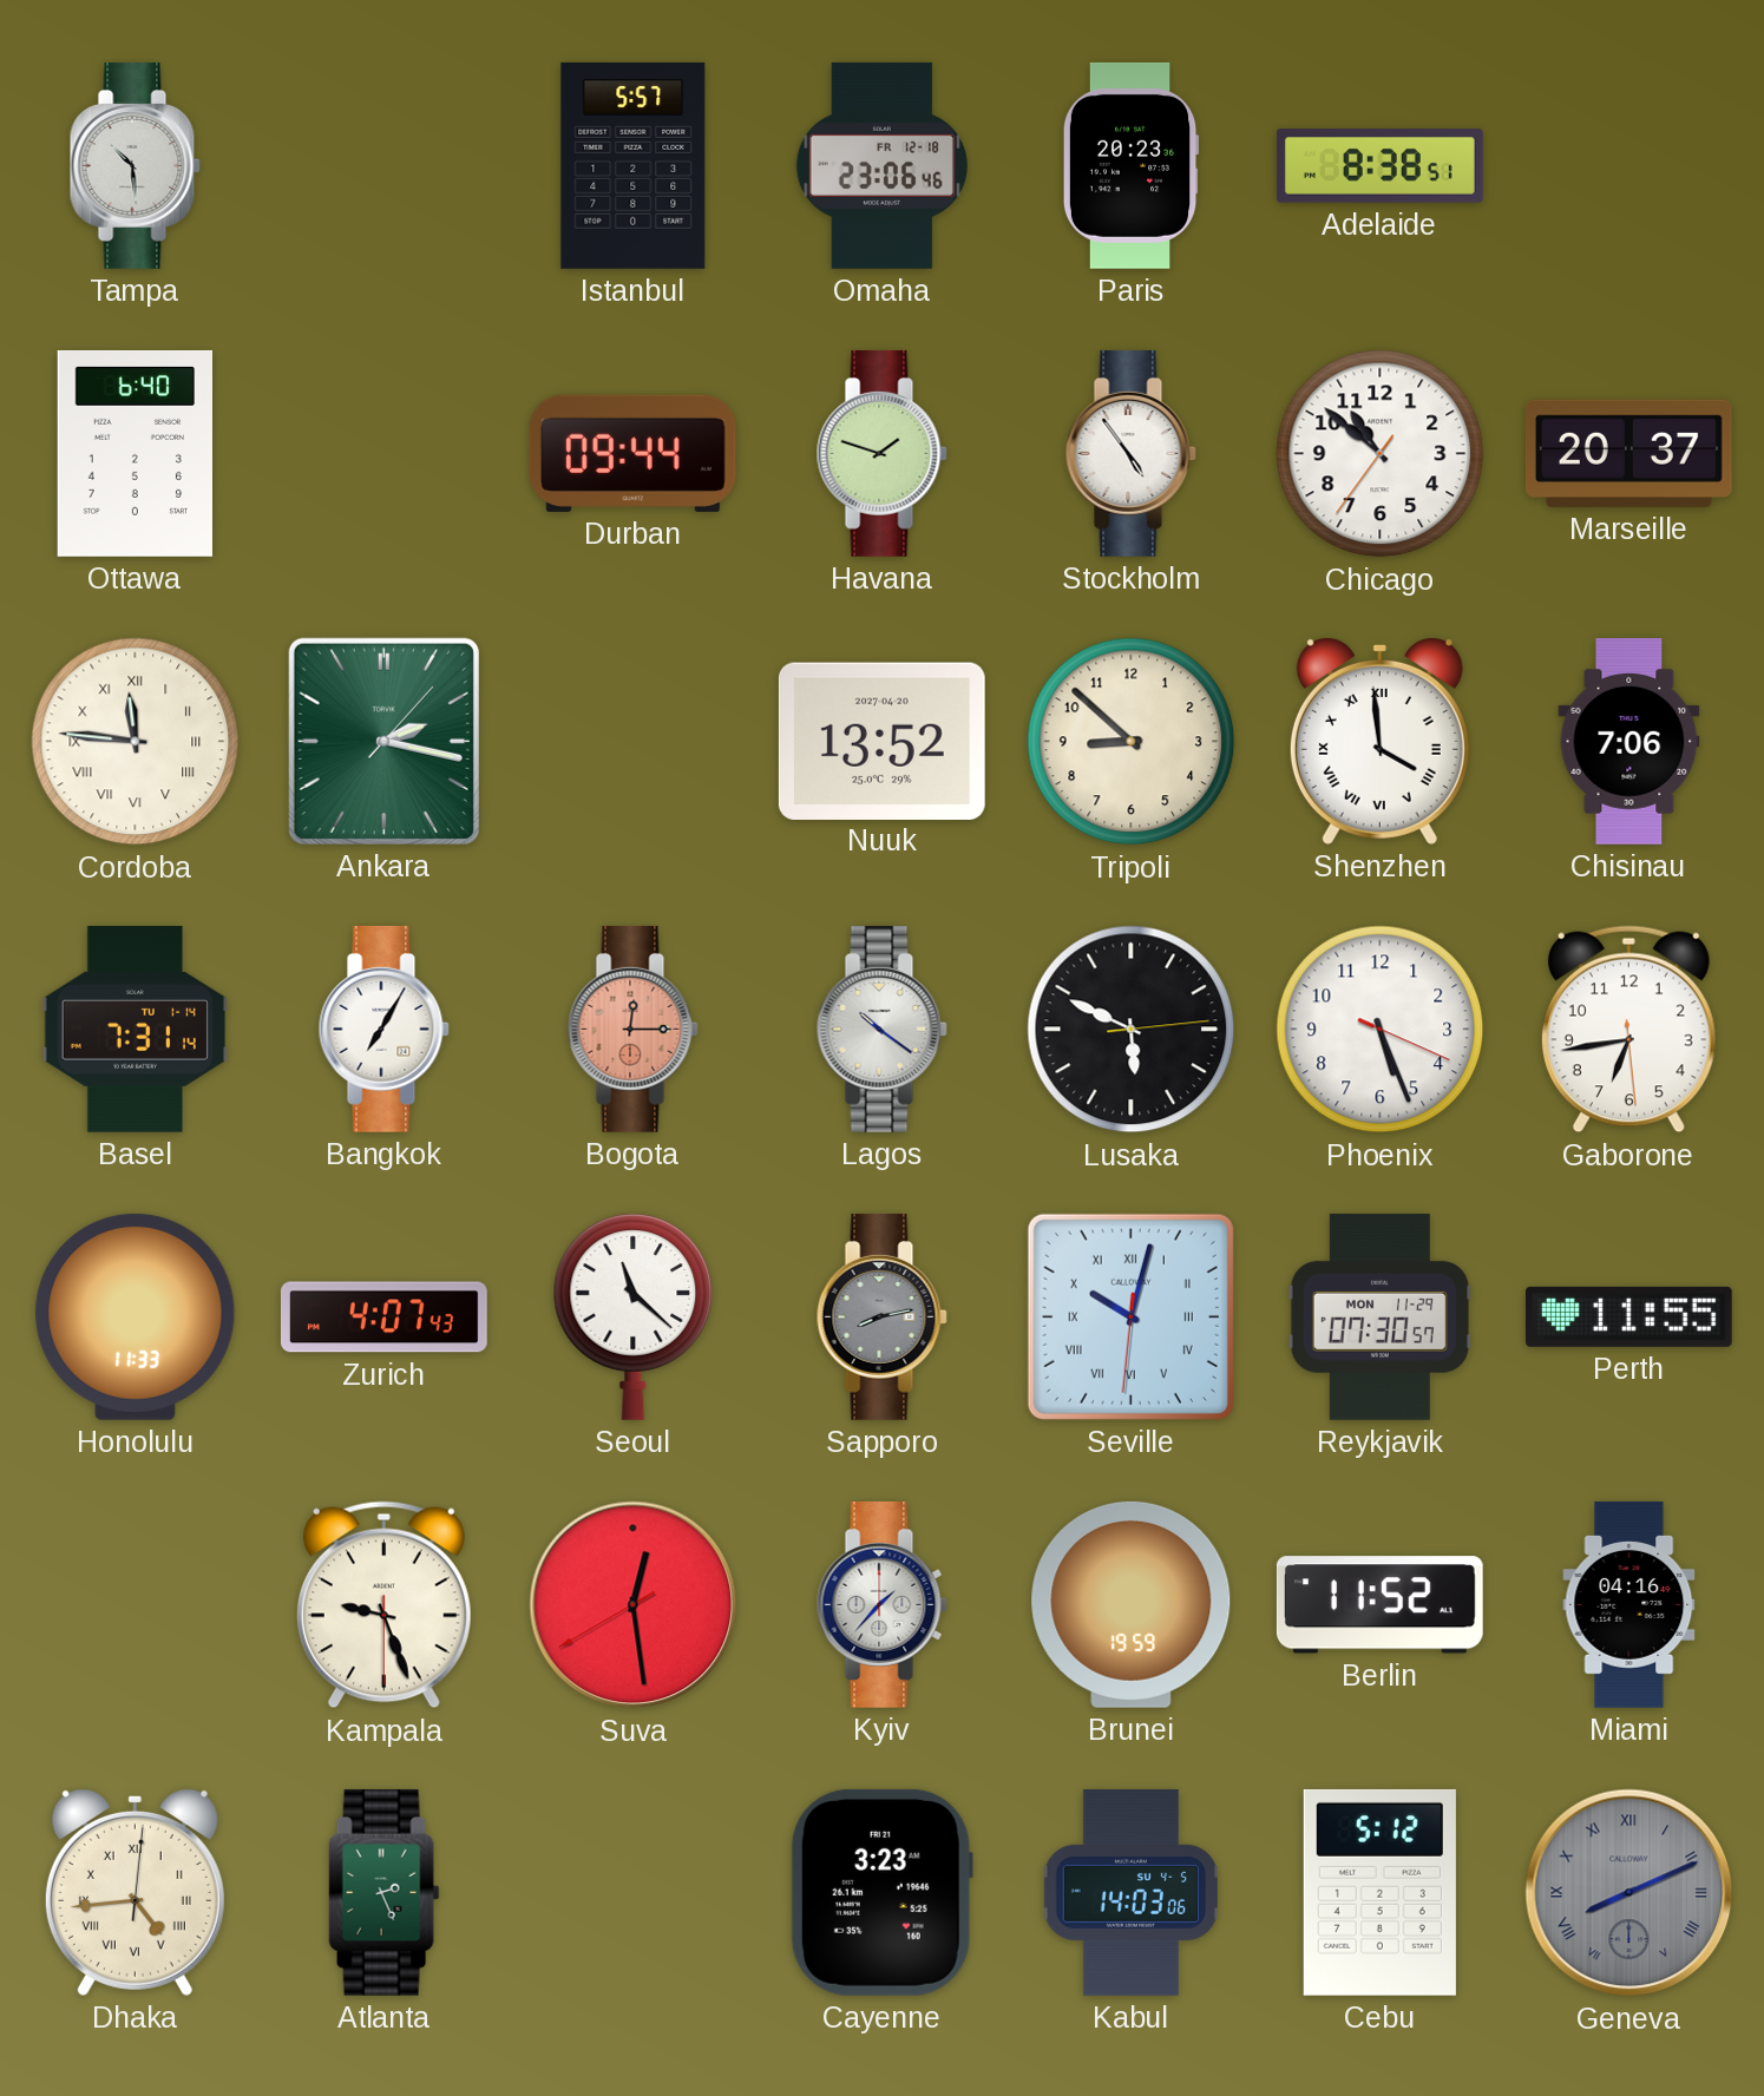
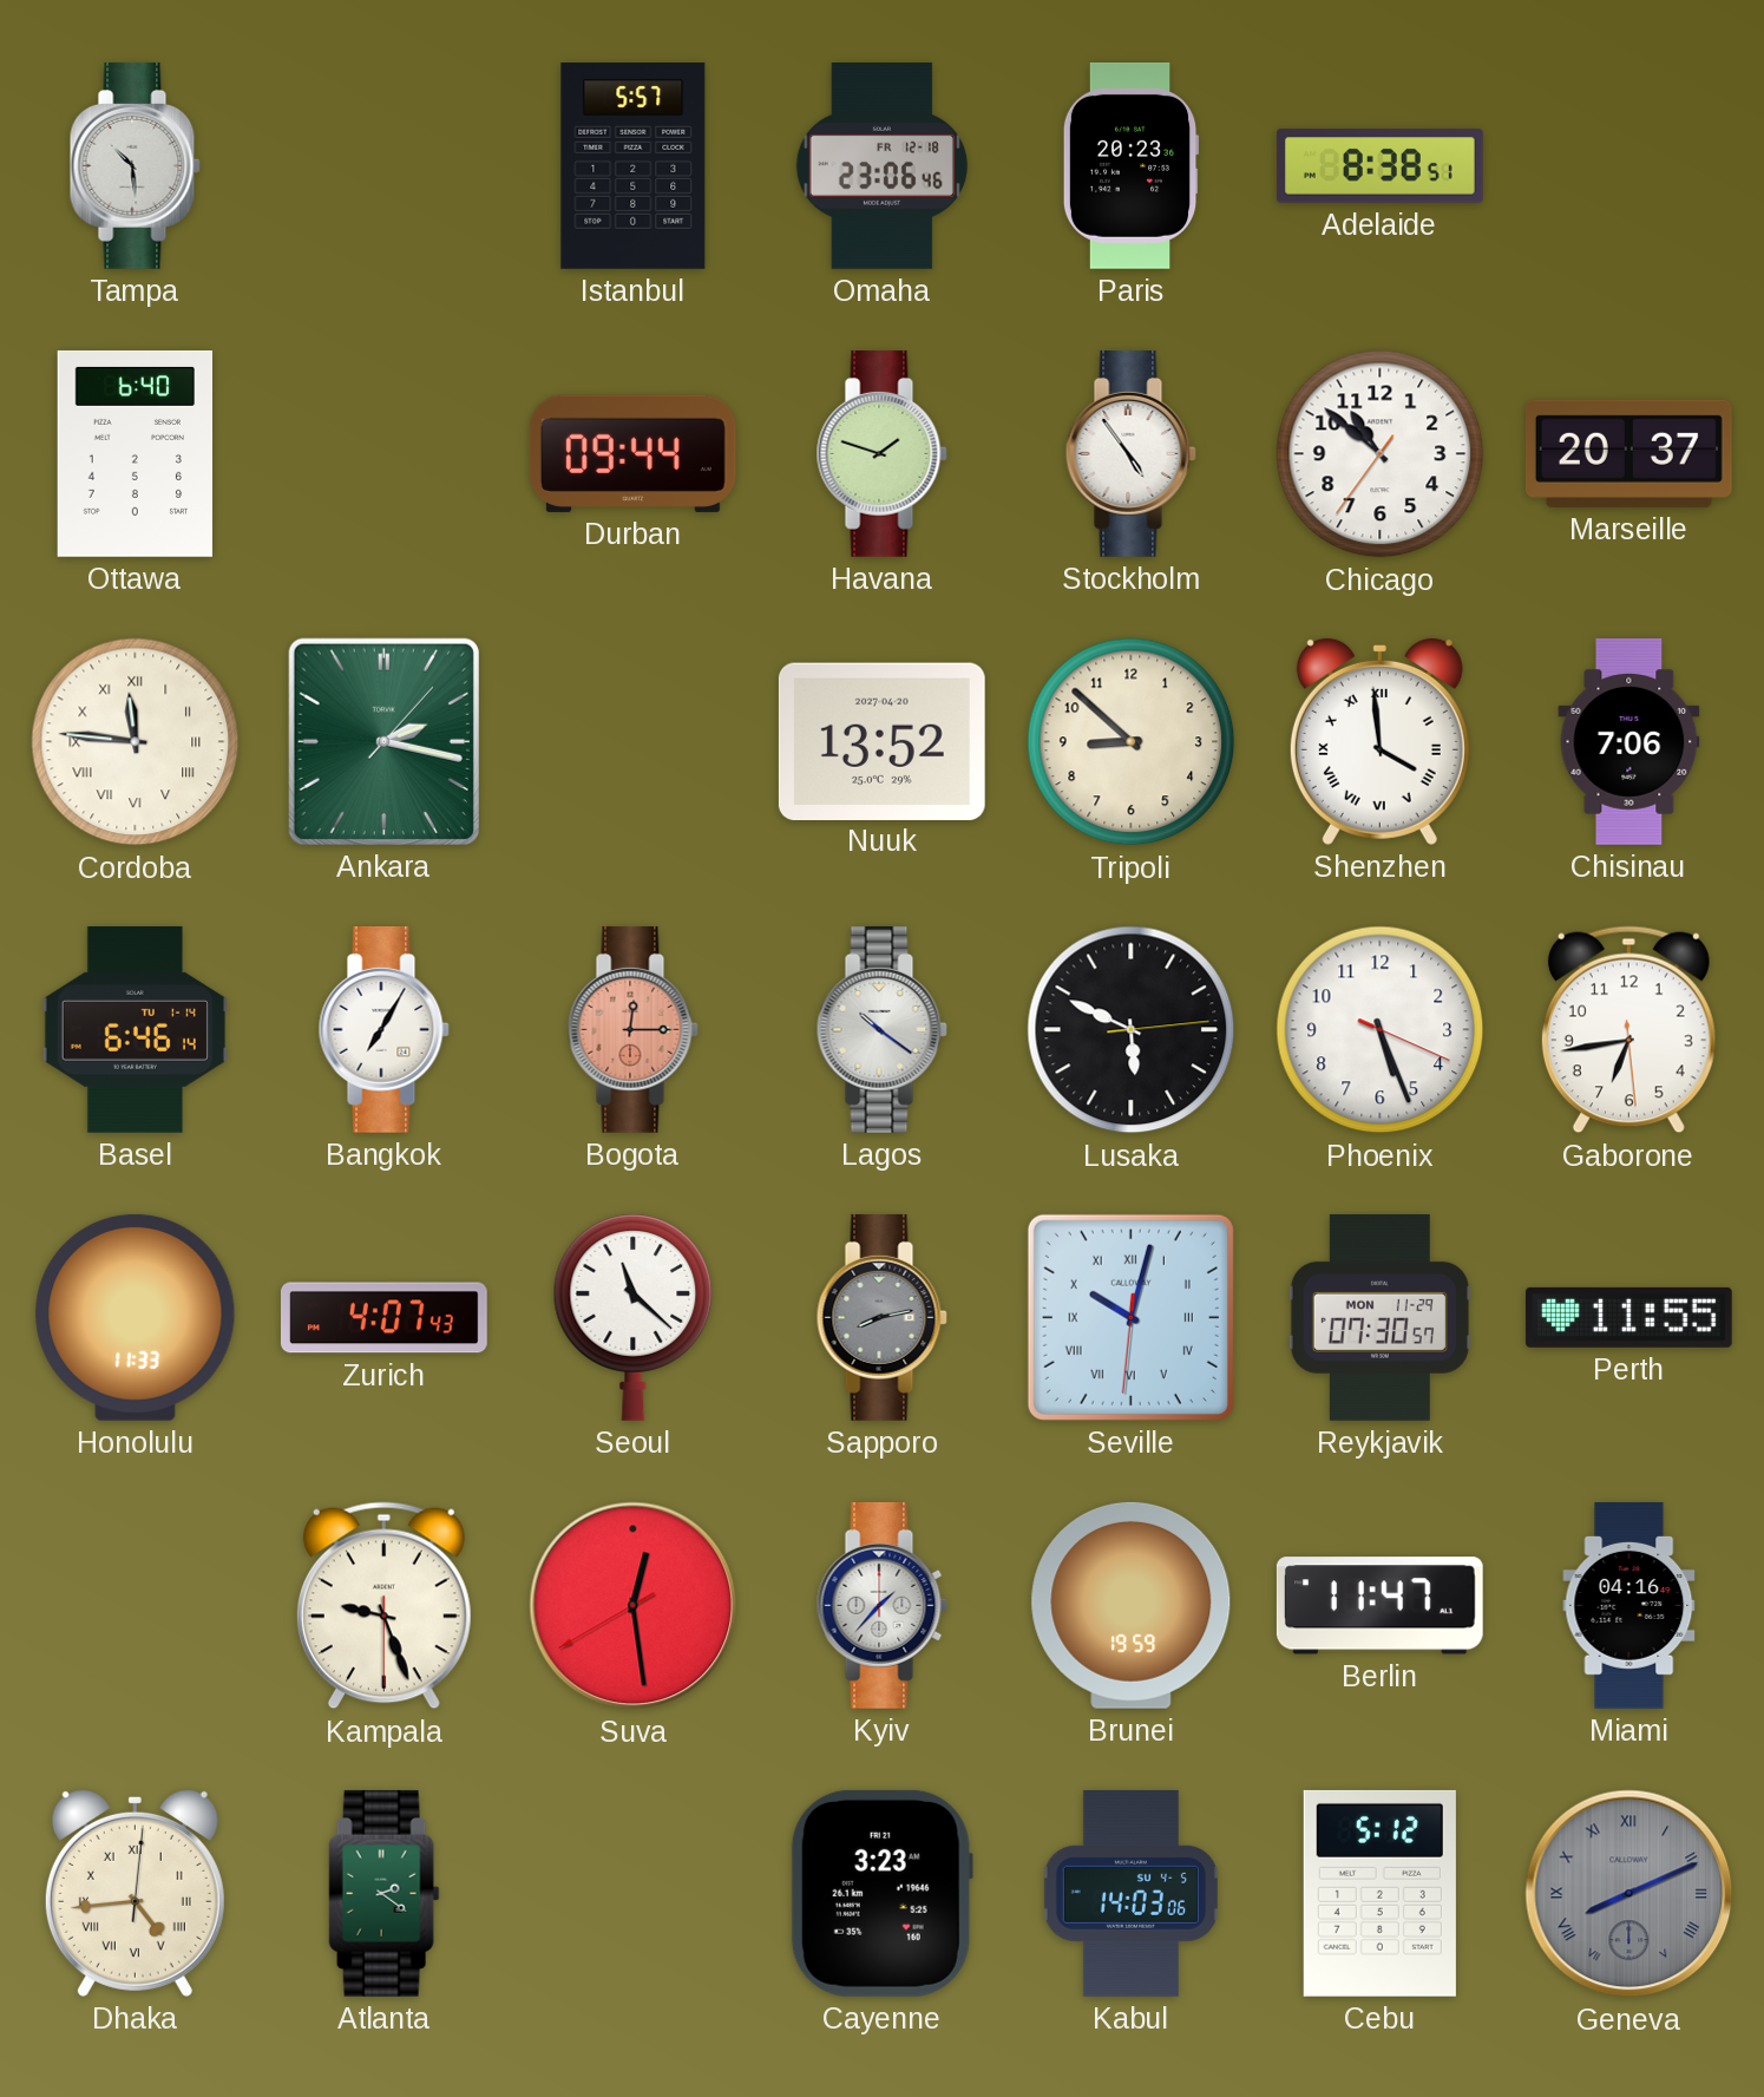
Basel: 7:31 -> 6:46 (135, 1029)
Berlin: 11:52 -> 11:47 (1379, 1606)
Atlanta: 2:26 -> 2:21 (385, 1893)
